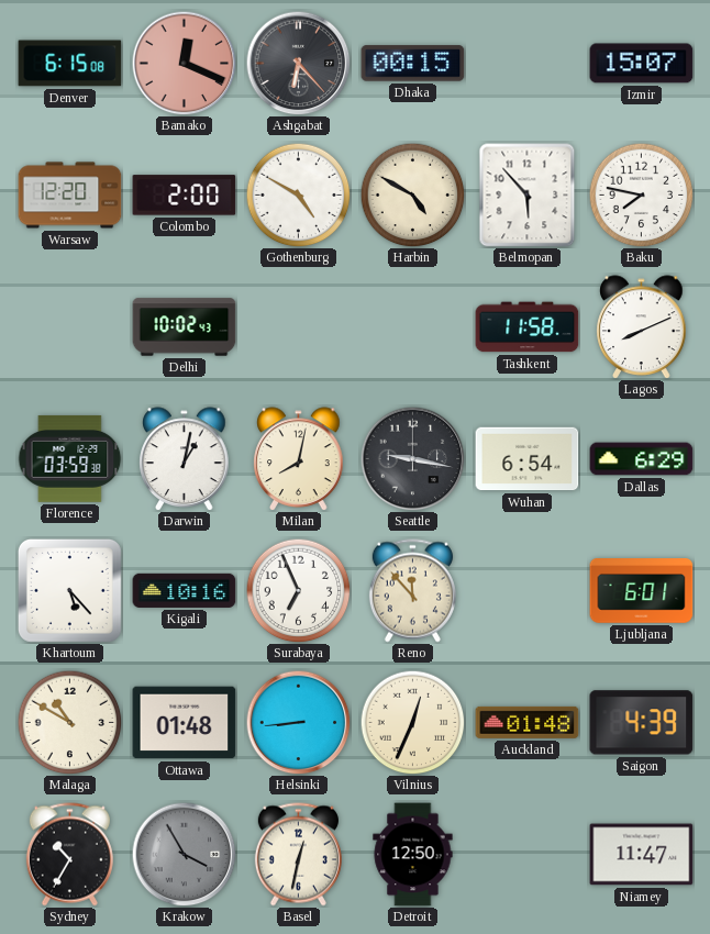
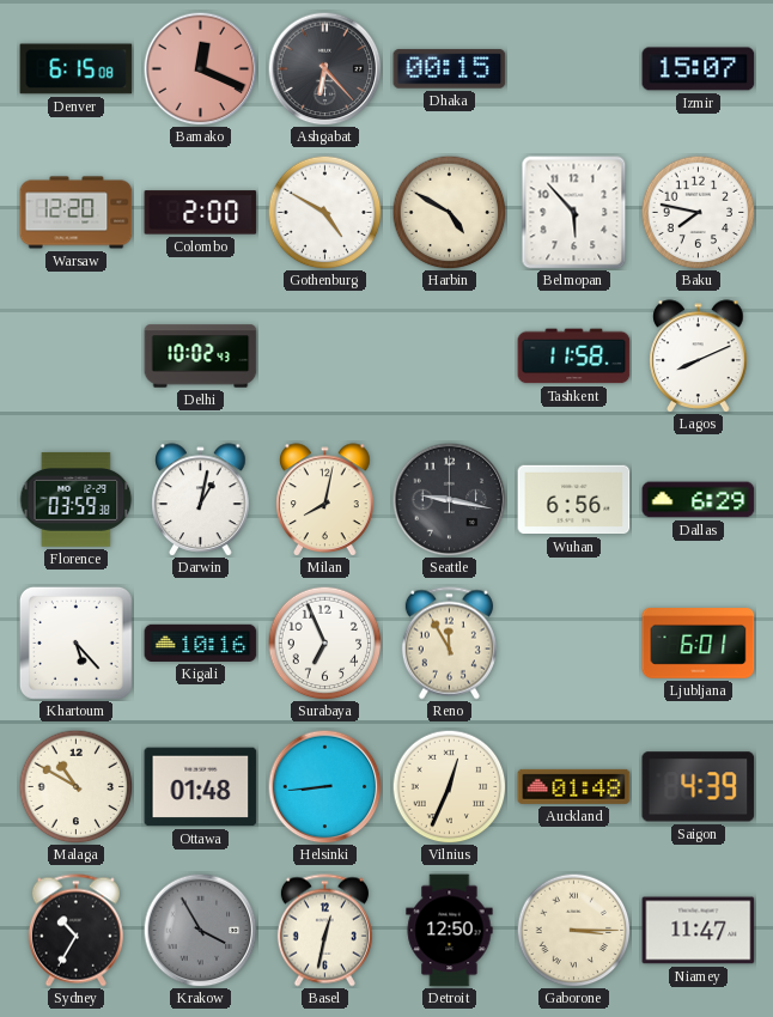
Wuhan: 6:54 -> 6:56 (574, 500)
Reno: 11:53 -> 11:55 (449, 644)
Gaborone: none -> 3:15 (573, 930)
